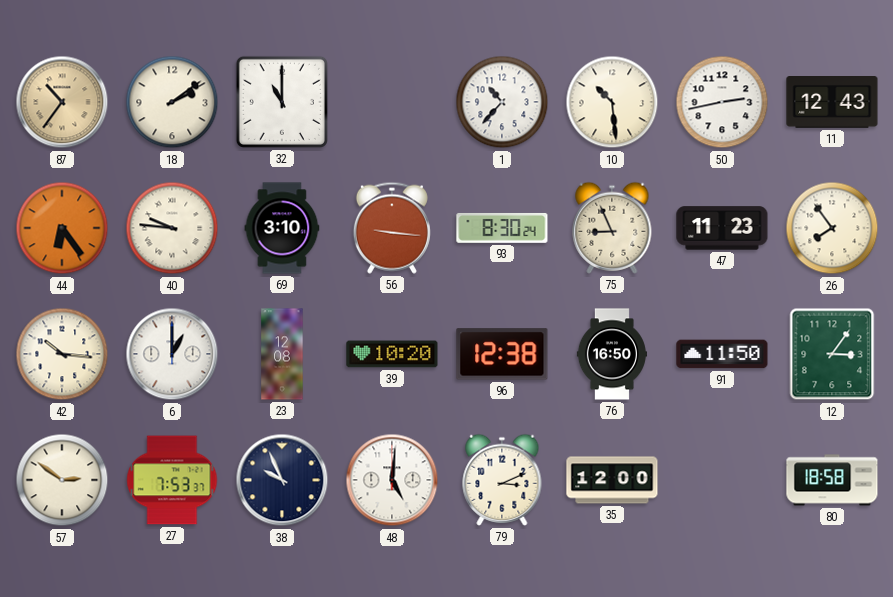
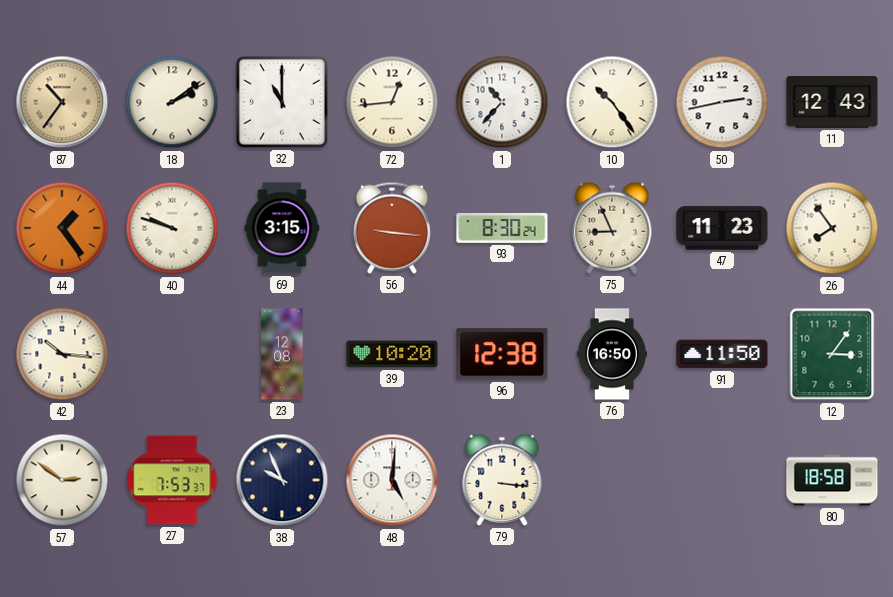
72: none -> 12:44 (392, 102)
10: 10:29 -> 10:24 (612, 102)
44: 6:24 -> 1:24 (62, 228)
40: 9:46 -> 9:48 (172, 228)
69: 3:10 -> 3:15 (282, 228)
6: 1:00 -> none (172, 354)
79: 3:11 -> 3:16 (502, 480)
35: 12:00 -> none (612, 480)
